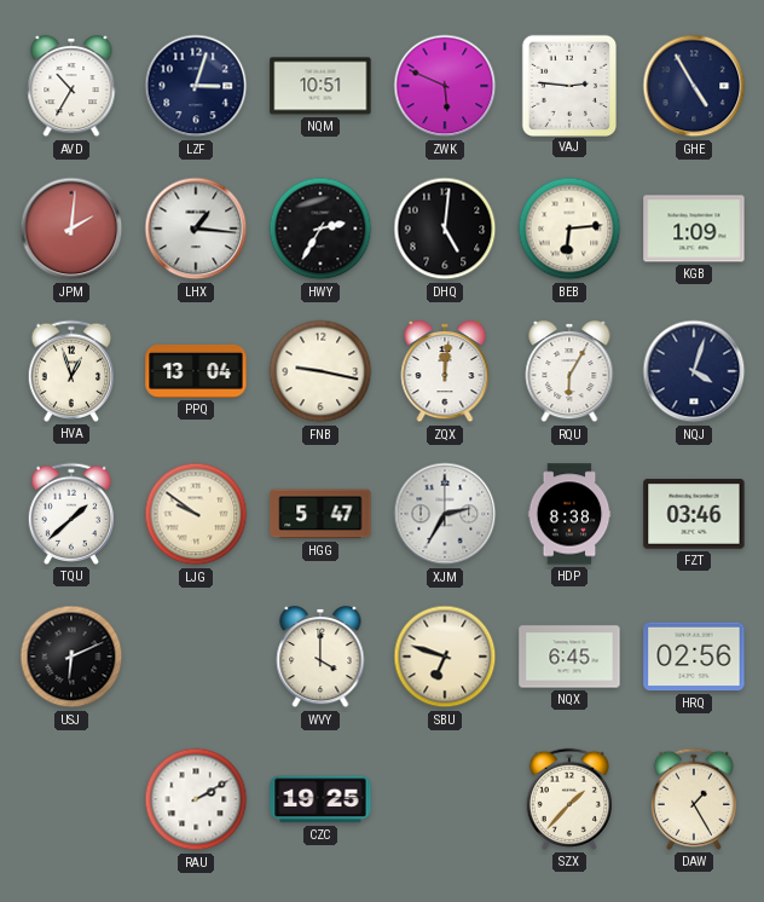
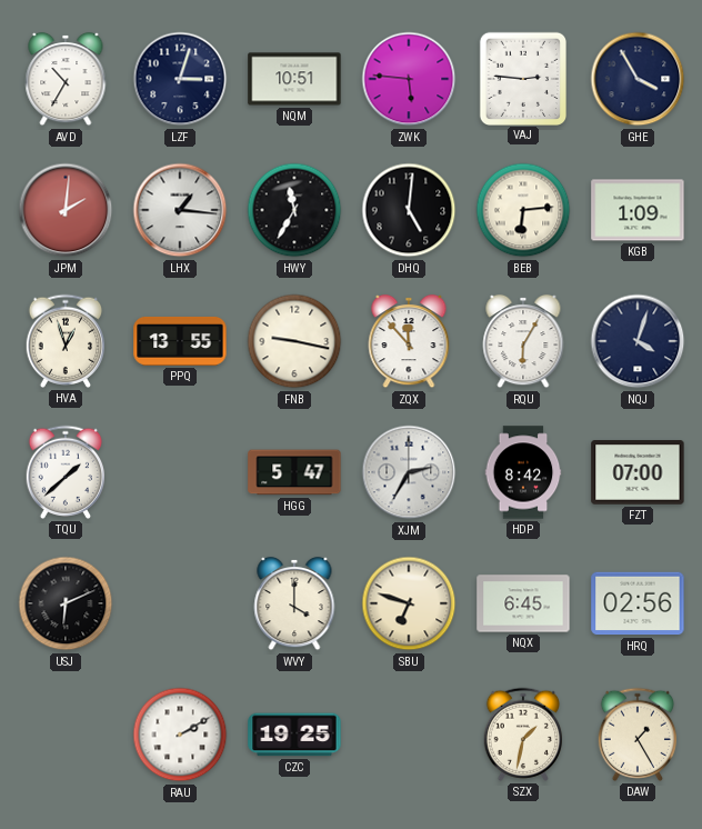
ZWK: 5:49 -> 5:46 (409, 79)
GHE: 4:55 -> 3:55 (638, 79)
HWY: 2:35 -> 11:35 (294, 210)
PPQ: 13:04 -> 13:55 (180, 341)
ZQX: 12:01 -> 11:53 (409, 341)
LJG: 9:51 -> none (196, 514)
HDP: 8:38 -> 8:42 (523, 472)
FZT: 03:46 -> 07:00 (638, 472)
SZX: 1:37 -> 1:32 (522, 735)
